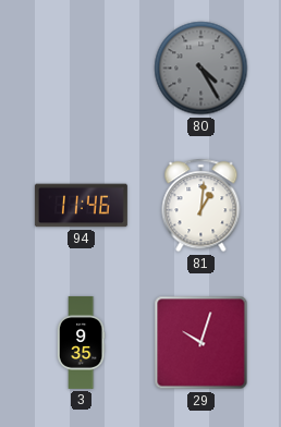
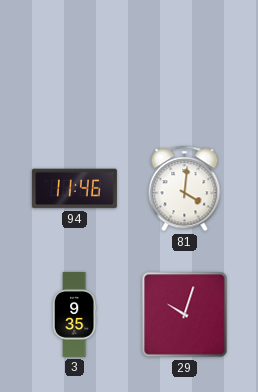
80: 4:25 -> none (201, 69)
81: 1:01 -> 4:01 (185, 189)
